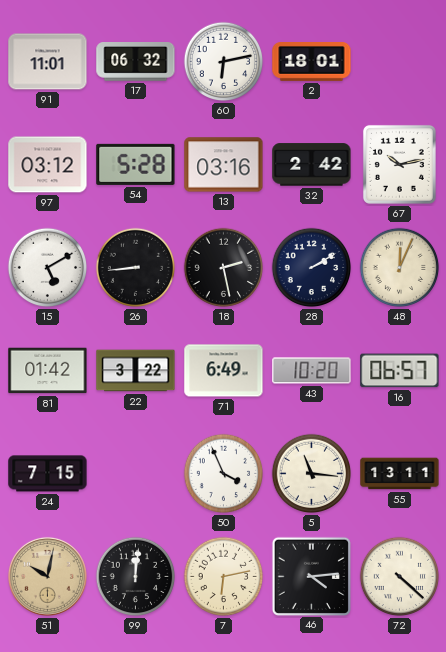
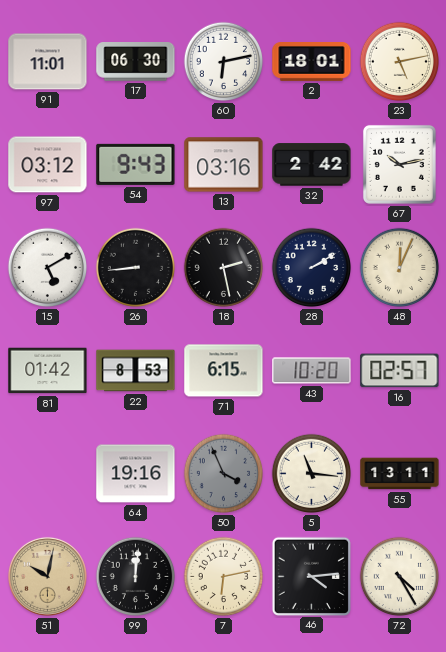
17: 06:32 -> 06:30 (136, 62)
23: none -> 5:13 (400, 62)
54: 5:28 -> 9:43 (136, 164)
22: 3:22 -> 8:53 (136, 371)
71: 6:49 -> 6:15 (224, 371)
16: 06:57 -> 02:57 (400, 371)
24: 7:15 -> none (48, 474)
64: none -> 19:16 (136, 474)
50 dial: white -> grey (224, 474)
72: 4:22 -> 4:25 (400, 577)
